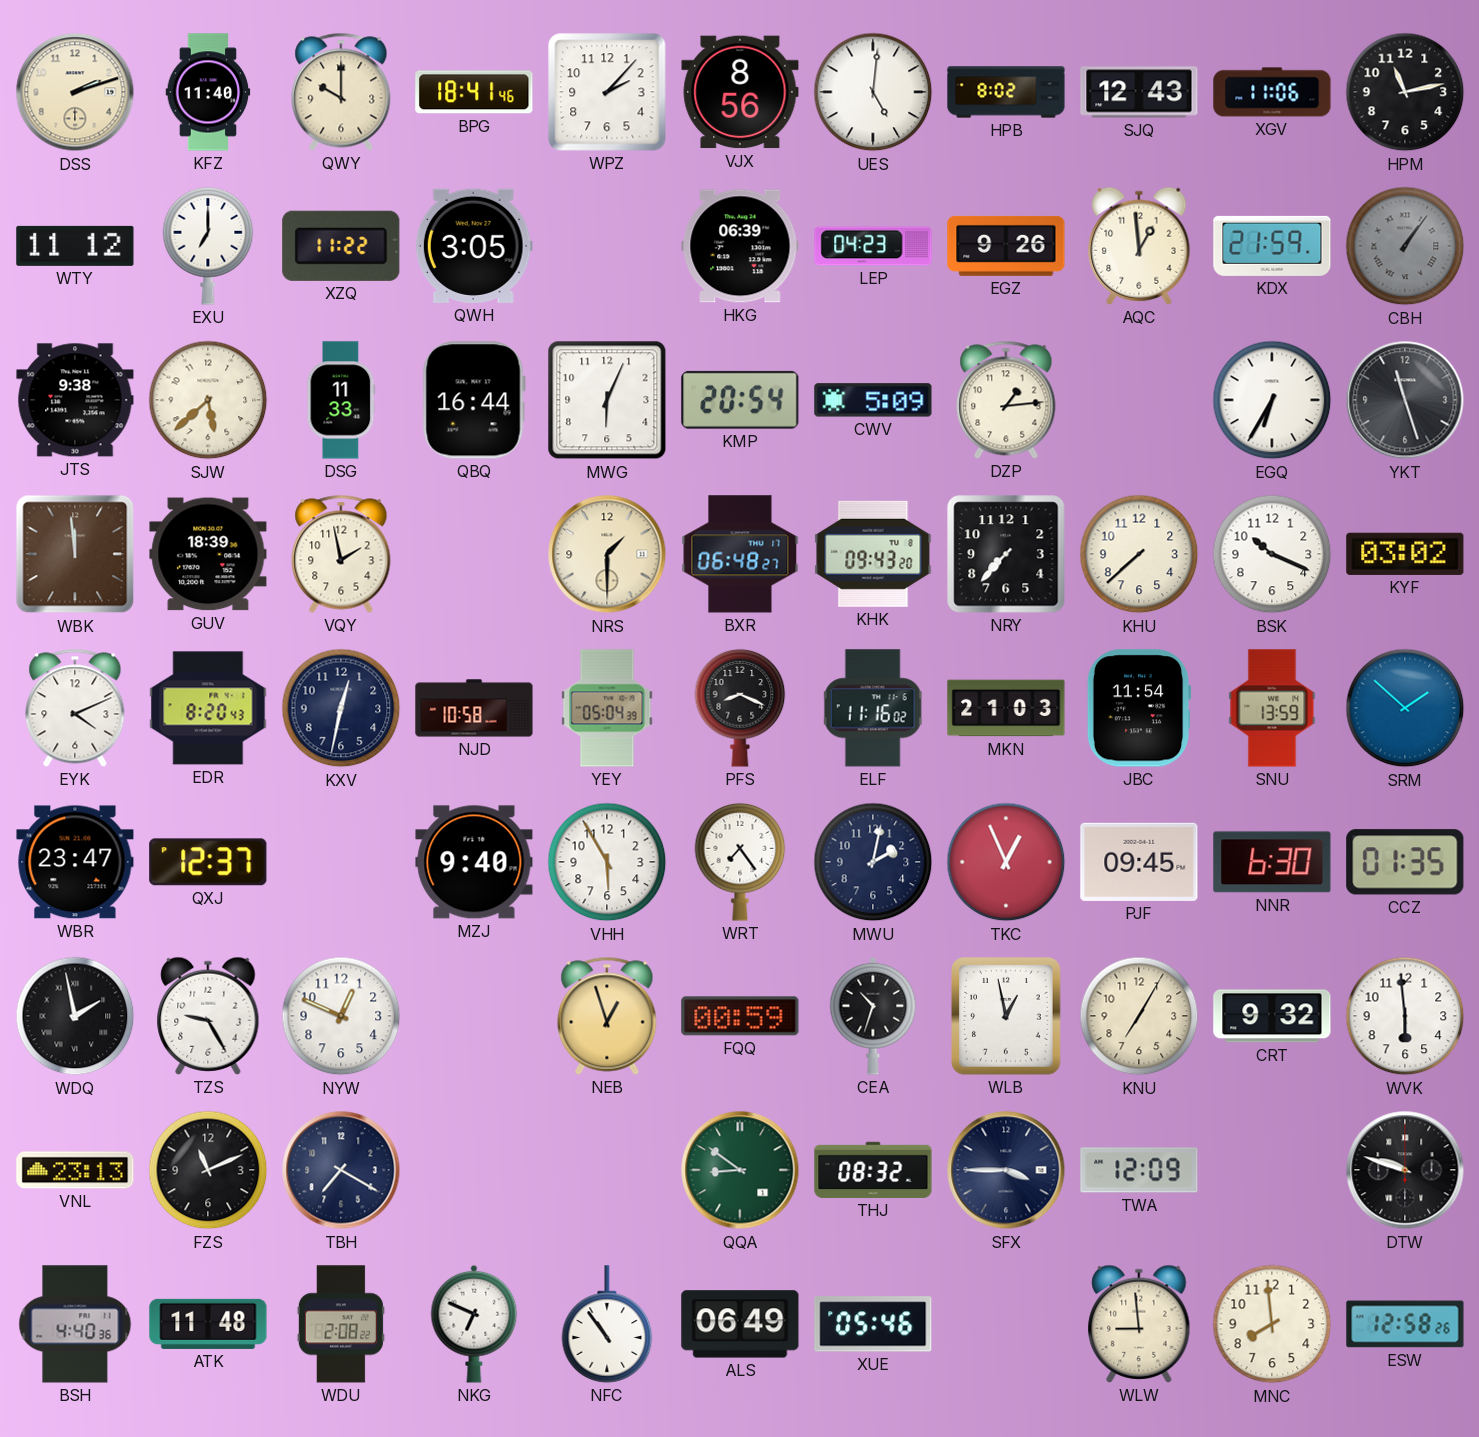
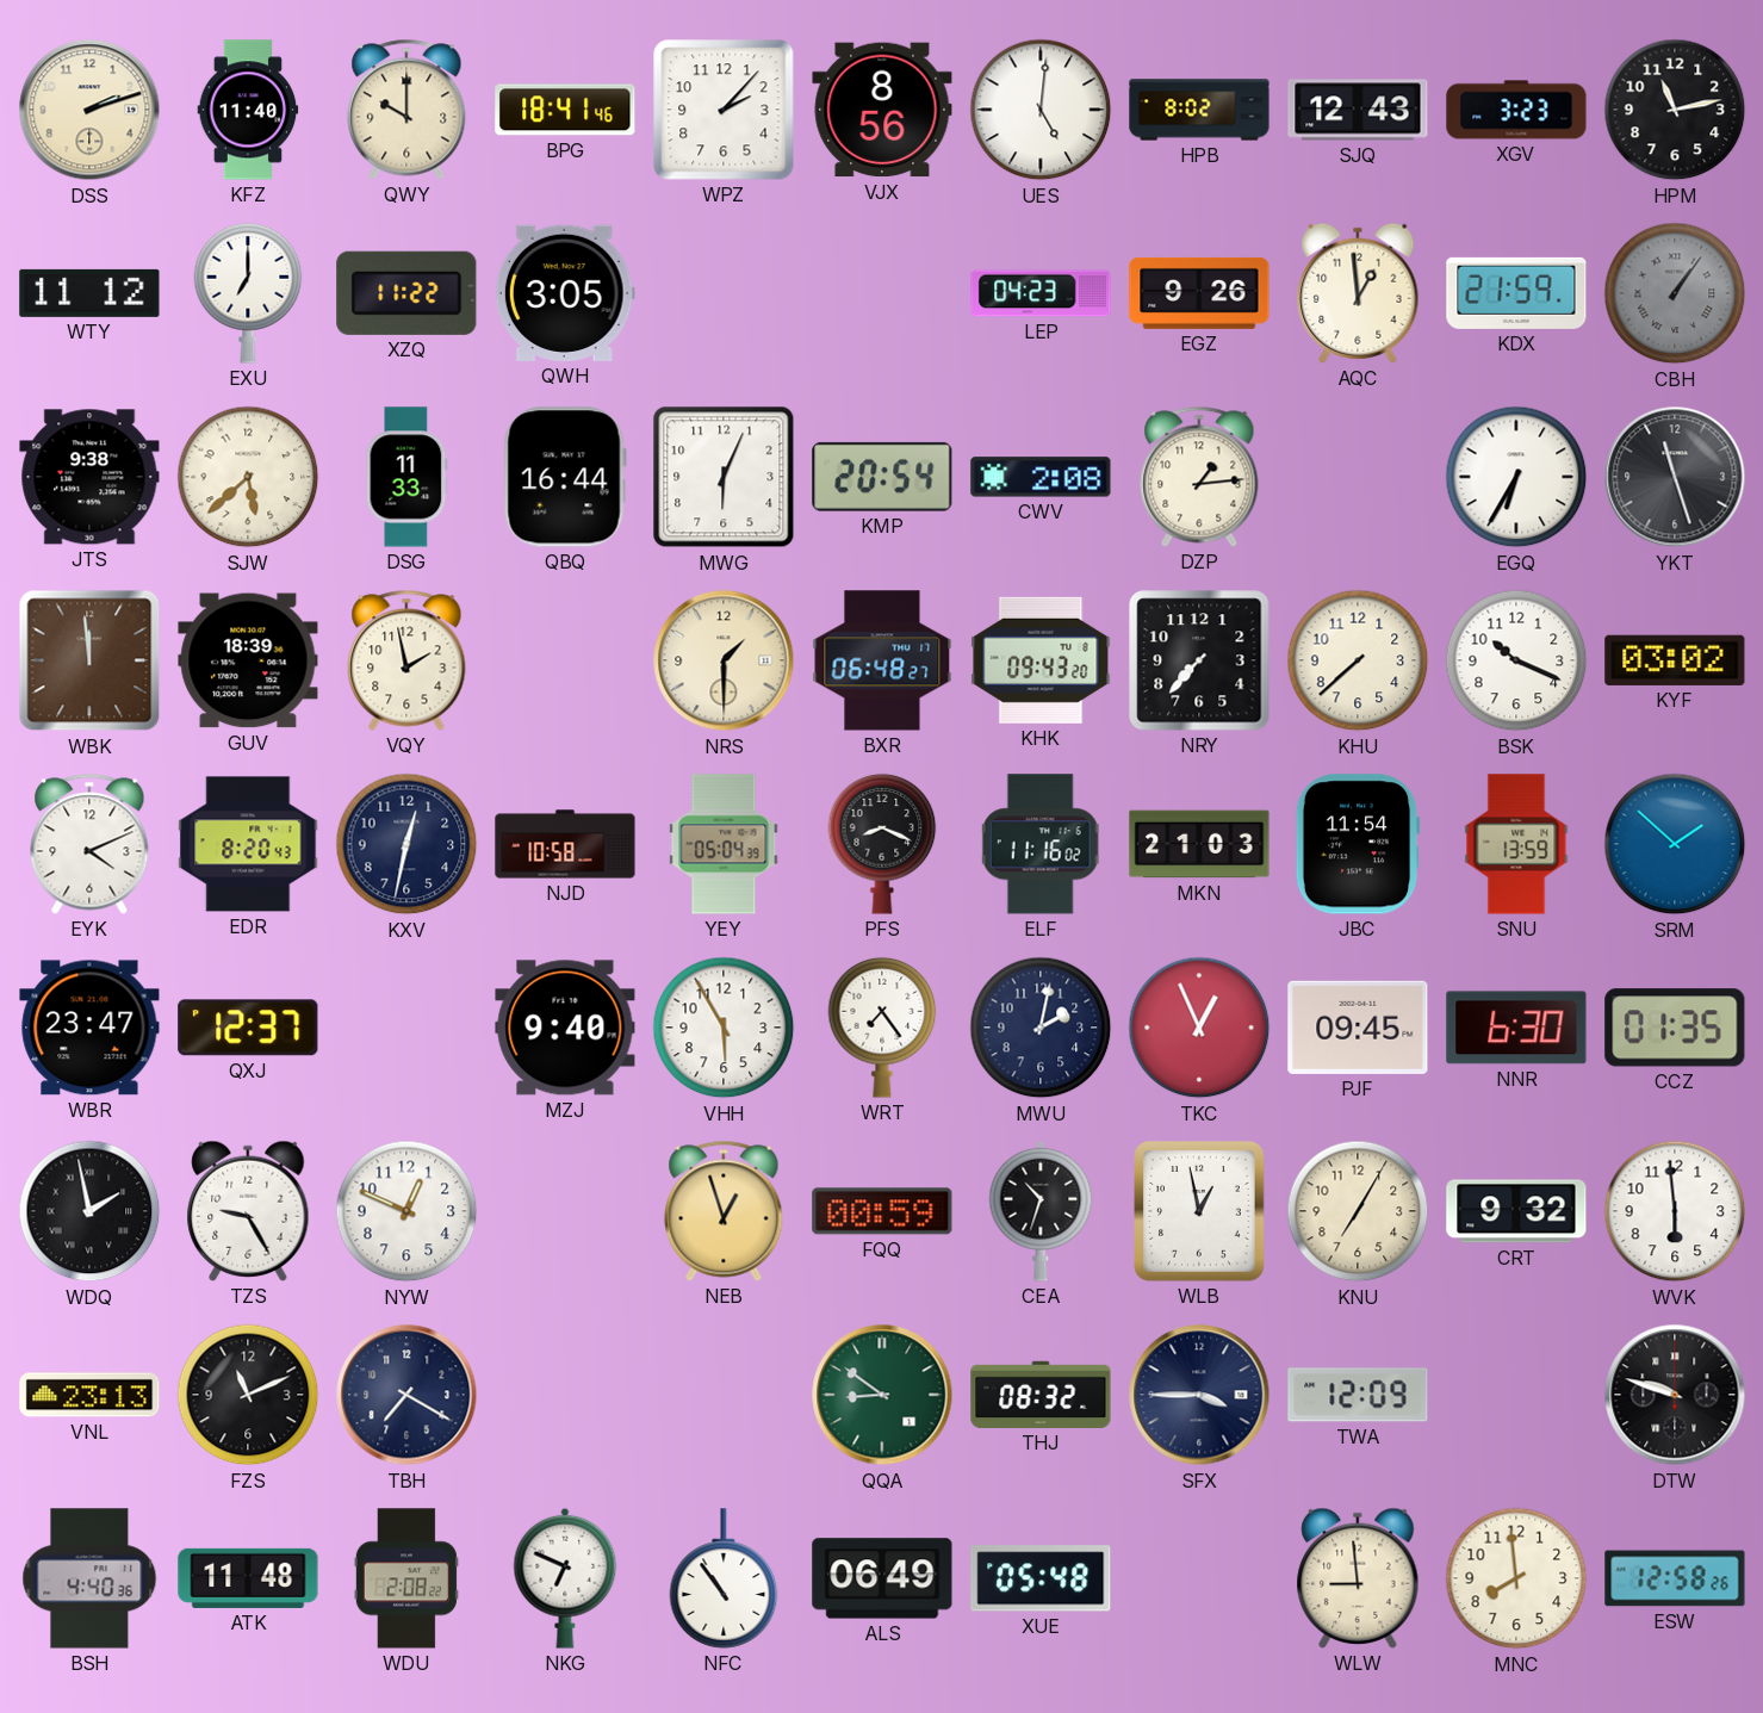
XGV: 11:06 -> 3:23 (1516, 110)
HKG: 06:39 -> none (740, 246)
CWV: 5:09 -> 2:08 (1041, 477)
XUE: 05:46 -> 05:48 (1041, 1578)
